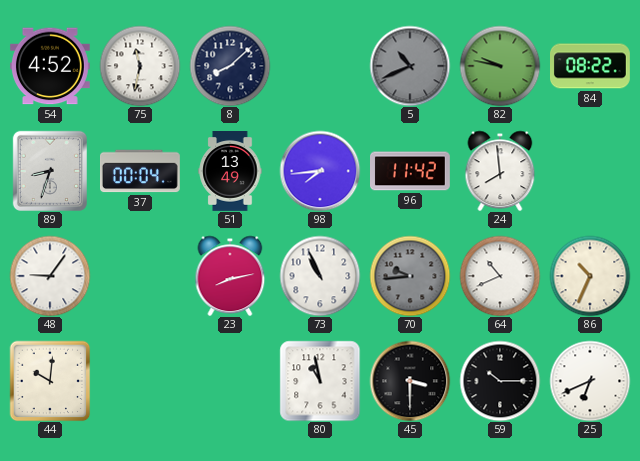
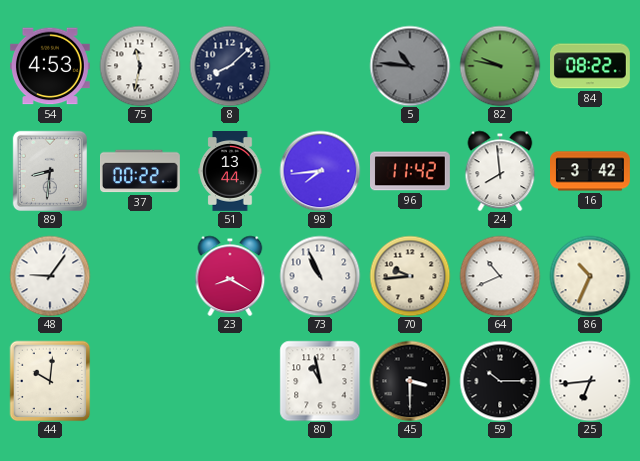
54: 4:52 -> 4:53 (50, 66)
5: 10:41 -> 10:46 (410, 66)
89: 8:33 -> 8:31 (50, 171)
37: 00:04 -> 00:22 (141, 171)
51: 13:49 -> 13:44 (230, 172)
16: none -> 3:42 (591, 171)
23: 8:13 -> 8:20 (230, 276)
70 dial: grey -> cream (410, 276)
25: 6:41 -> 6:44 (590, 381)
